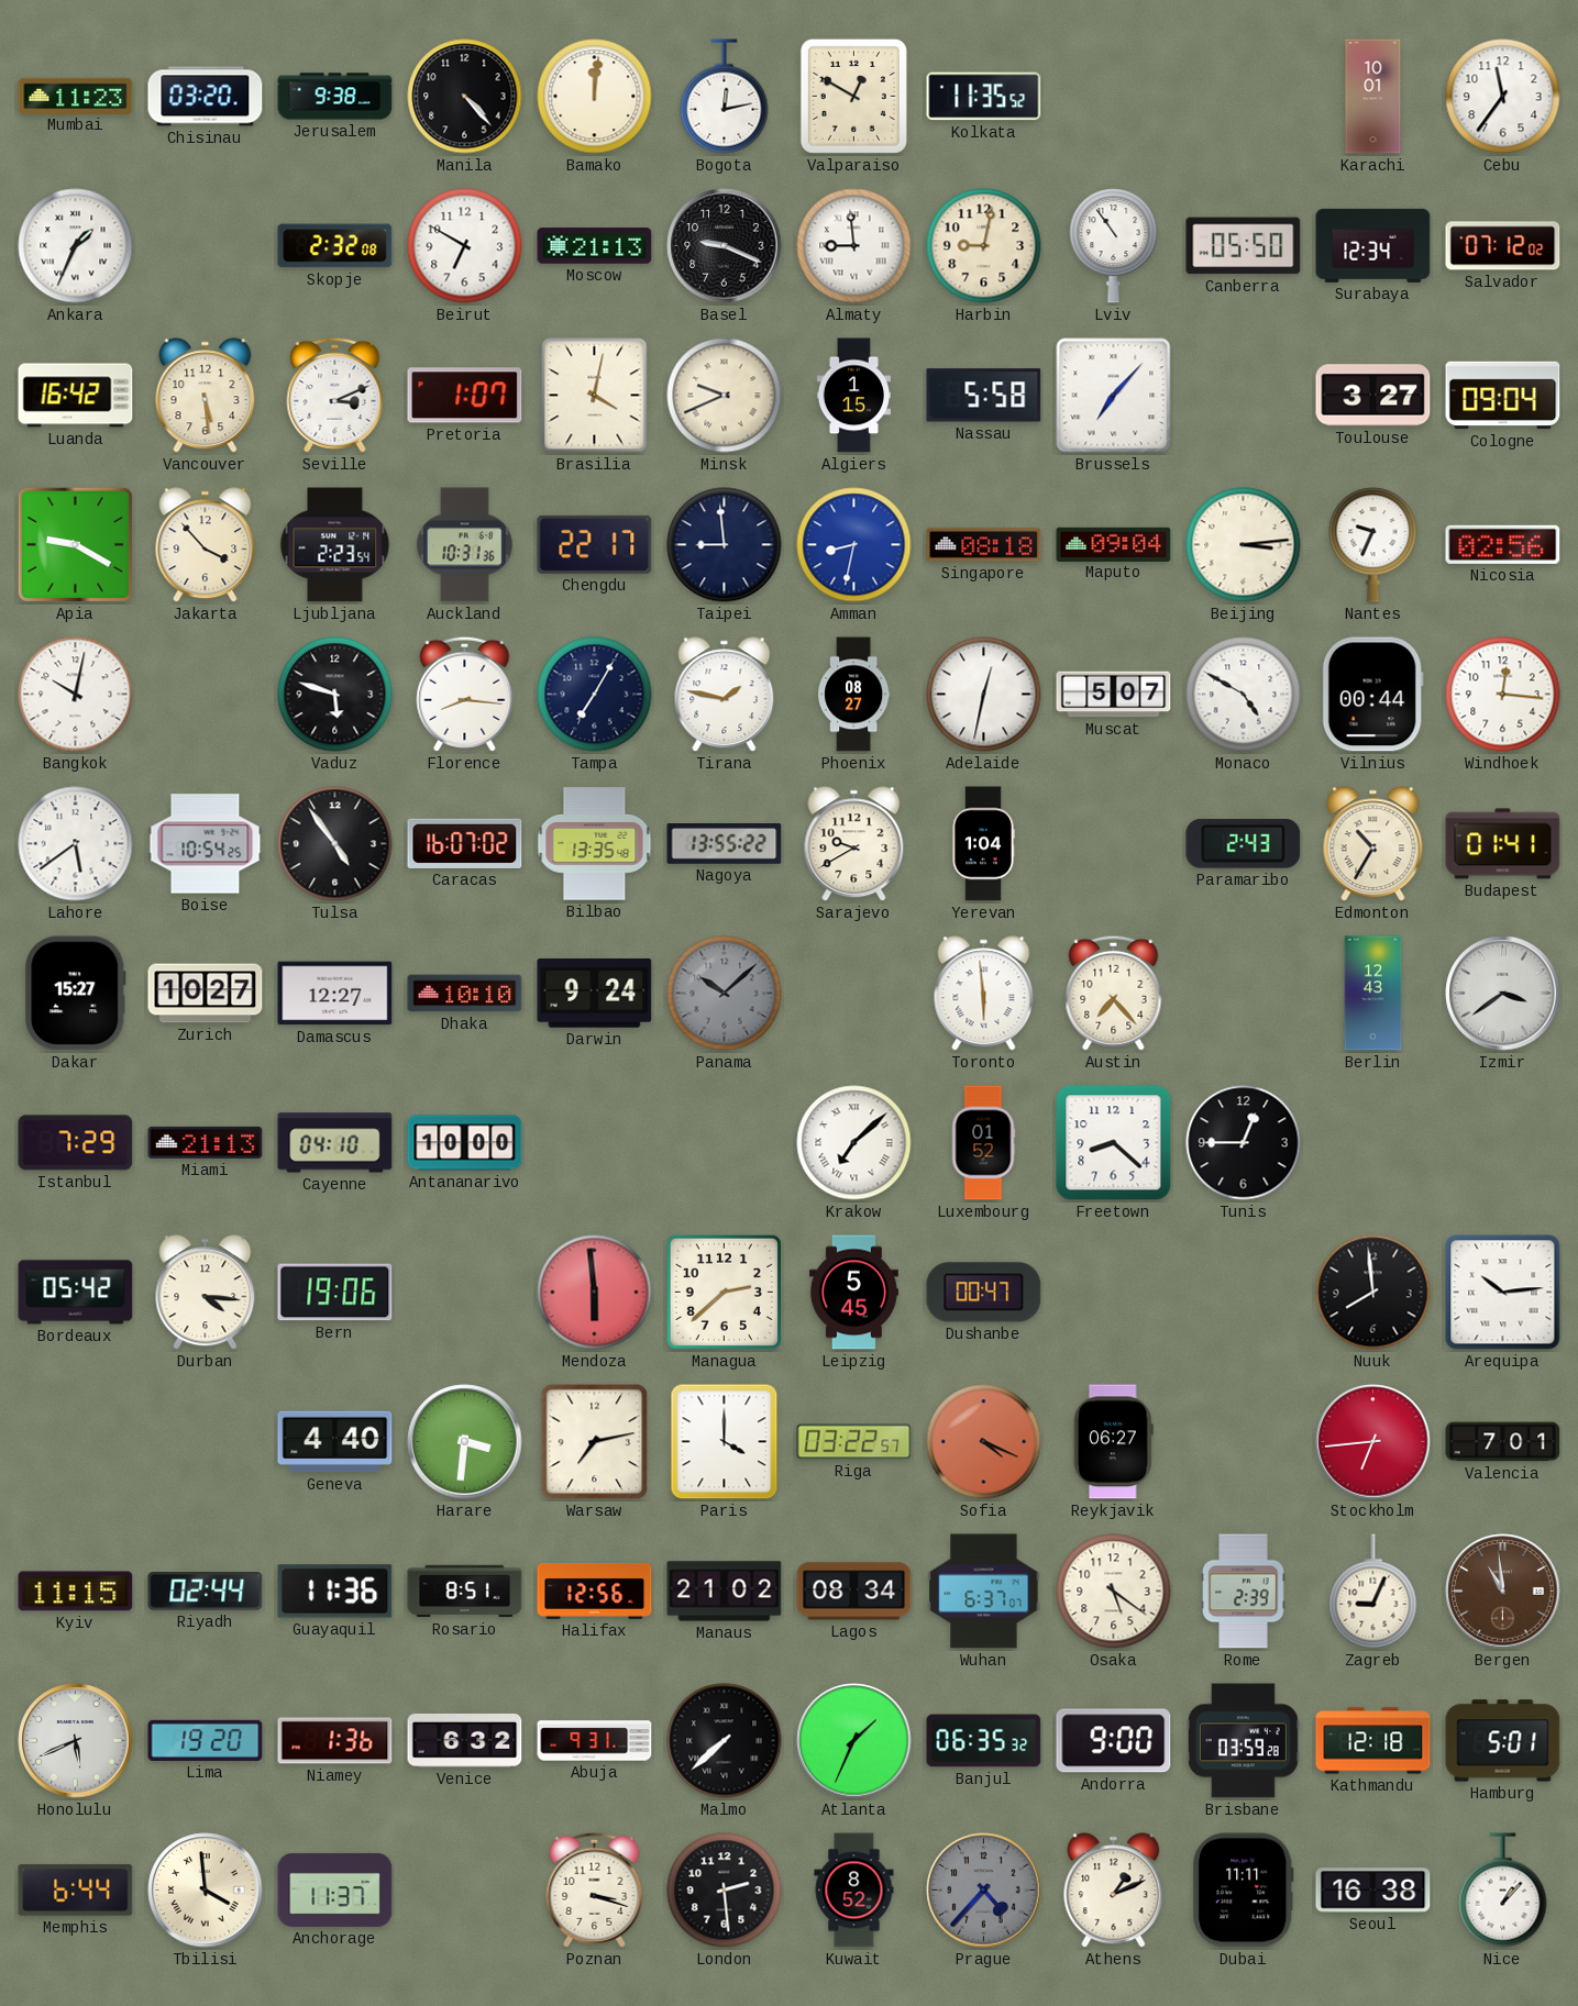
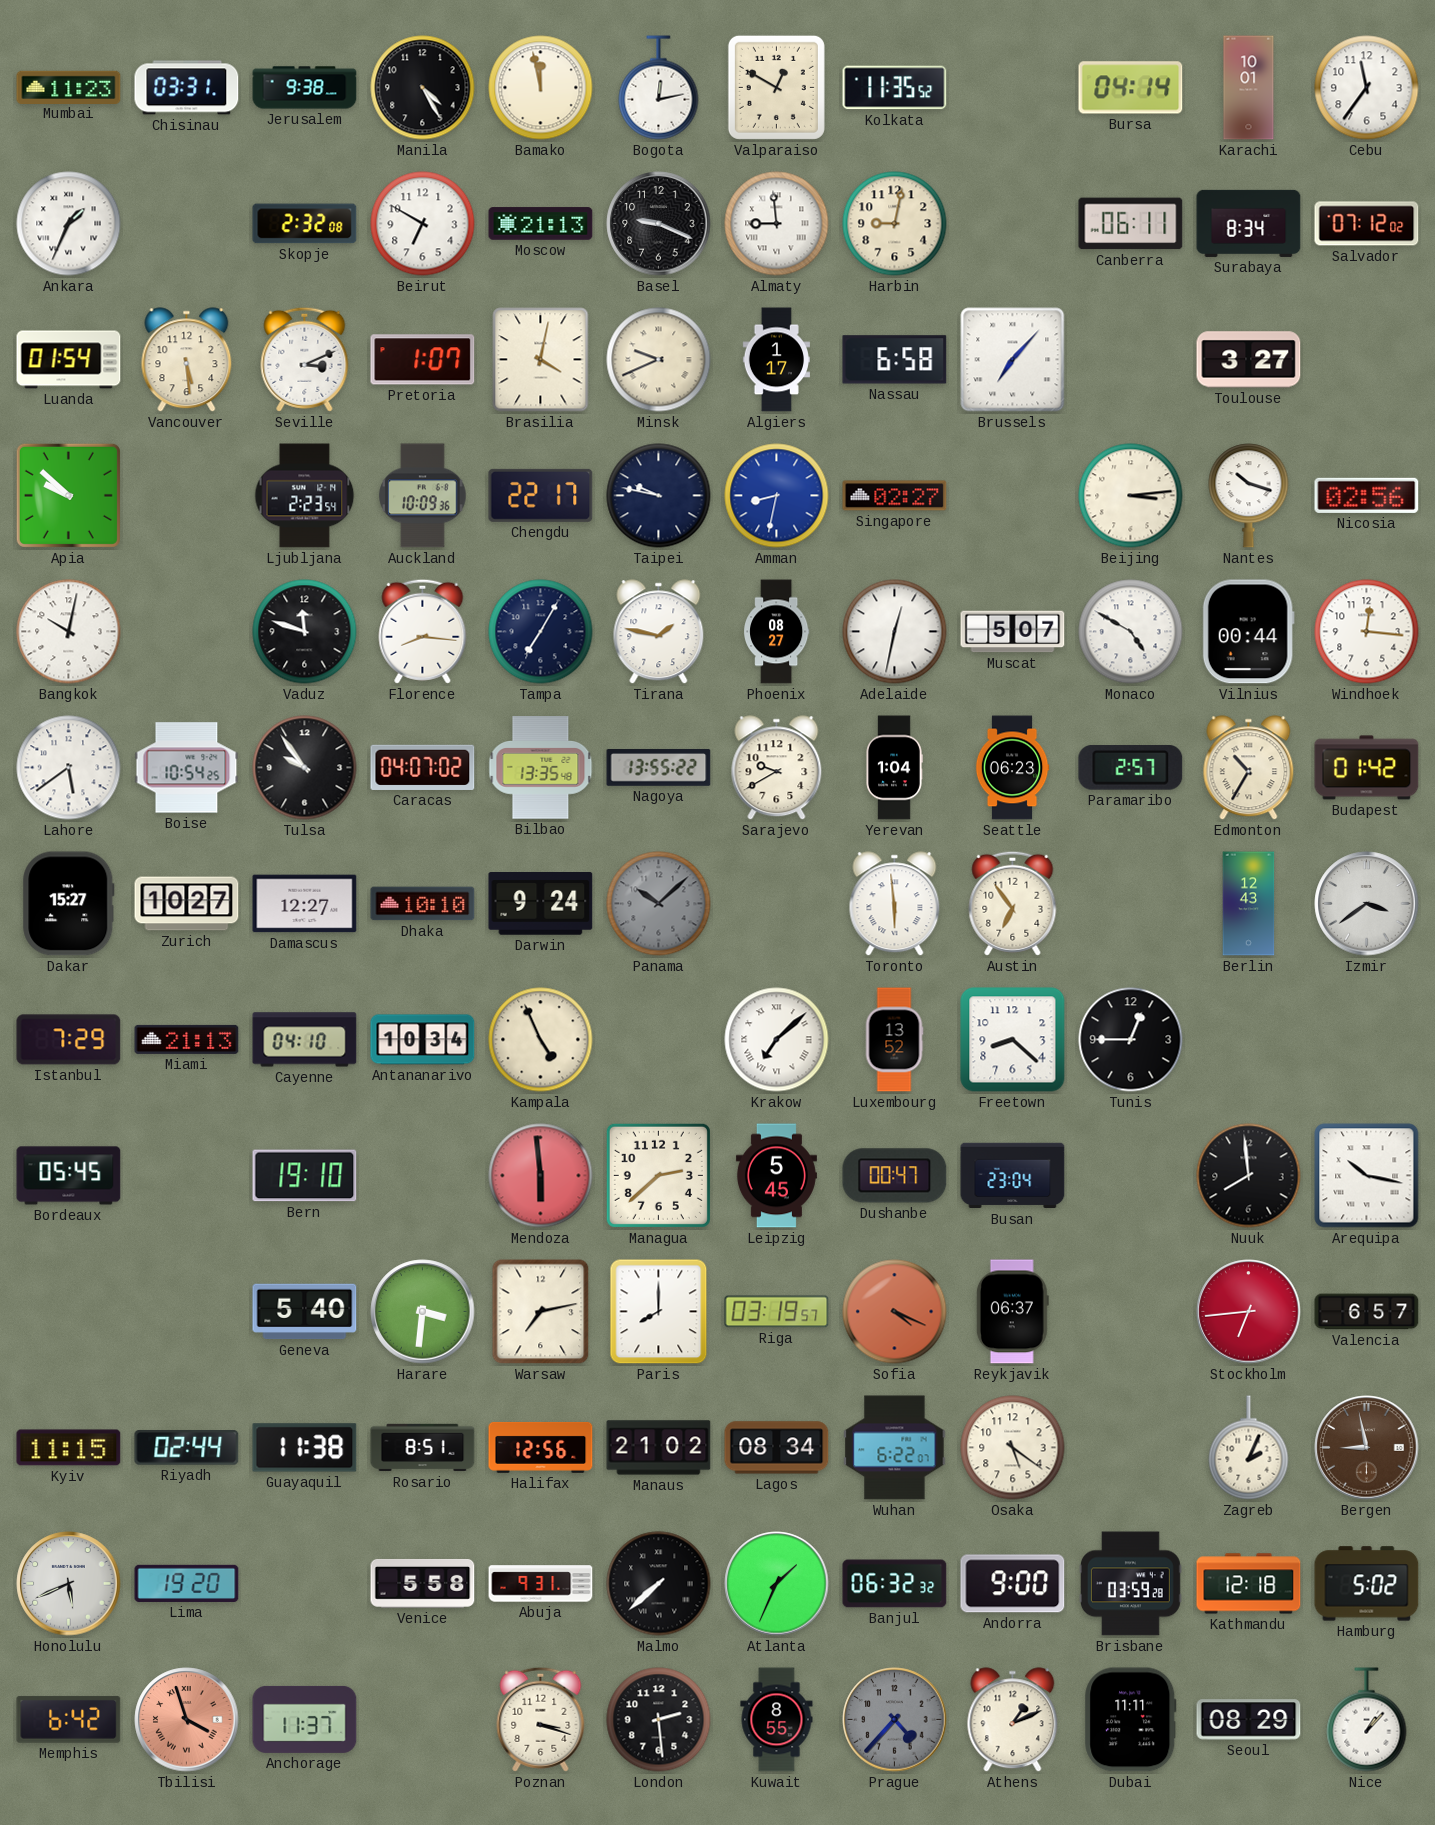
Chisinau: 03:20 -> 03:31 (187, 88)
Manila: 4:23 -> 4:25 (423, 88)
Bamako: 12:01 -> 11:58 (541, 88)
Bursa: none -> 04:14 (1131, 88)
Lviv: 10:54 -> none (1114, 246)
Canberra: 05:50 -> 06:11 (1131, 224)
Surabaya: 12:34 -> 8:34 (1249, 223)
Luanda: 16:42 -> 01:54 (69, 360)
Algiers: 1:15 -> 1:17 (776, 360)
Nassau: 5:58 -> 6:58 (895, 360)
Cologne: 09:04 -> none (1503, 396)
Apia: 9:20 -> 9:52 (68, 495)
Jakarta: 3:53 -> none (206, 545)
Auckland: 10:31 -> 10:09 (423, 496)
Taipei: 8:59 -> 9:47 (659, 496)
Singapore: 08:18 -> 02:27 (895, 496)
Maputo: 09:04 -> none (1114, 544)
Nantes: 9:34 -> 10:18 (1249, 496)
Vaduz: 5:48 -> 11:48 (305, 632)
Tulsa: 4:54 -> 9:54 (305, 768)
Caracas: 16:07 -> 04:07 (423, 767)
Seattle: none -> 06:23 (1012, 768)
Paramaribo: 2:43 -> 2:57 (1131, 768)
Budapest: 01:41 -> 01:42 (1367, 768)
Austin: 7:23 -> 6:54 (1013, 903)
Antananarivo: 10:00 -> 10:34 (423, 1040)
Kampala: none -> 4:56 (541, 1040)
Luxembourg: 01:52 -> 13:52 (894, 1040)
Bordeaux: 05:42 -> 05:45 (69, 1176)
Durban: 4:16 -> none (206, 1293)
Bern: 19:06 -> 19:10 (305, 1176)
Busan: none -> 23:04 (1013, 1176)
Arequipa: 10:14 -> 10:17 (1367, 1176)
Geneva: 4:40 -> 5:40 (305, 1312)
Paris: 4:00 -> 8:00 (659, 1312)
Riga: 03:22 -> 03:19 (777, 1312)
Reykjavik: 06:27 -> 06:37 (1012, 1312)
Valencia: 7:01 -> 6:57 (1367, 1312)
Guayaquil: 11:36 -> 11:38 (305, 1448)
Wuhan: 6:37 -> 6:22 (895, 1448)
Rome: 2:39 -> none (1244, 1592)
Zagreb: 9:04 -> 2:04 (1249, 1448)
Bergen: 10:59 -> 8:58 (1367, 1448)
Niamey: 1:36 -> none (335, 1741)
Venice: 6:32 -> 5:58 (423, 1583)
Banjul: 06:35 -> 06:32 (895, 1584)
Hamburg: 5:01 -> 5:02 (1367, 1584)
Memphis: 6:44 -> 6:42 (69, 1719)
Tbilisi: 3:59 -> 3:57 (187, 1720)
Tbilisi dial: cream -> salmon (187, 1720)
Kuwait: 8:52 -> 8:55 (777, 1720)
Seoul: 16:38 -> 08:29 (1249, 1720)
